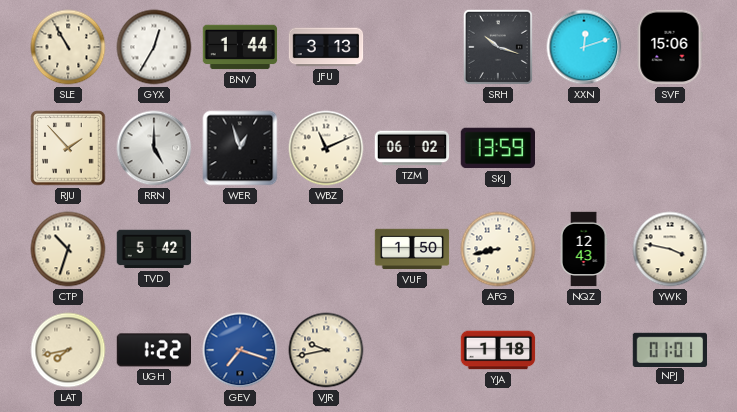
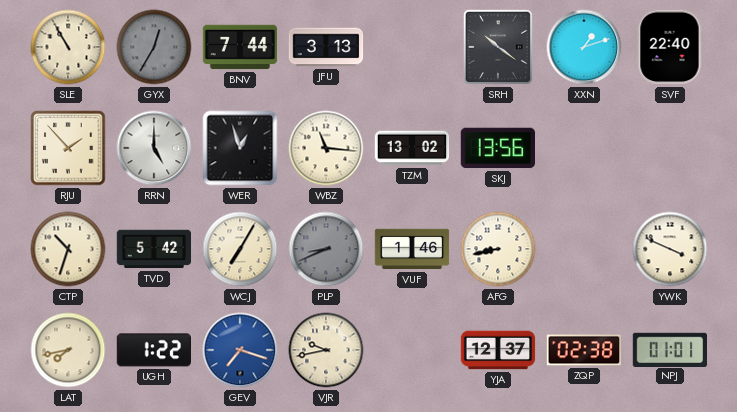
GYX dial: white -> grey (154, 47)
BNV: 1:44 -> 7:44 (240, 47)
SRH: 10:18 -> 10:21 (498, 47)
XXN: 12:12 -> 1:12 (584, 47)
SVF: 15:06 -> 22:40 (670, 47)
WBZ: 11:11 -> 11:16 (326, 148)
TZM: 06:02 -> 13:02 (412, 148)
SKJ: 13:59 -> 13:56 (497, 148)
WCJ: none -> 7:05 (240, 249)
PLP: none -> 8:41 (326, 249)
VUF: 1:50 -> 1:46 (412, 249)
NQZ: 12:43 -> none (584, 249)
YWK: 3:47 -> 3:49 (670, 249)
YJA: 1:18 -> 12:37 (498, 350)
ZQP: none -> 02:38 (584, 350)
